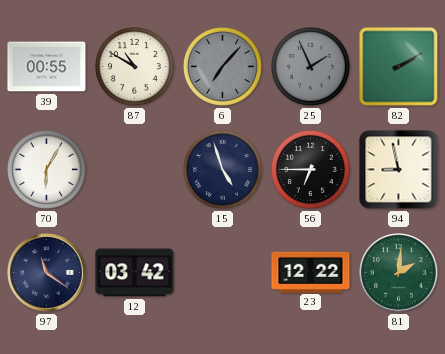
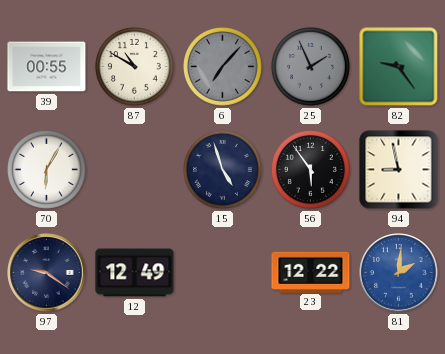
82: 2:10 -> 9:24 (399, 67)
56: 6:45 -> 5:54 (310, 169)
97: 11:21 -> 9:21 (47, 273)
12: 03:42 -> 12:49 (135, 273)
81 dial: green -> blue (399, 273)
